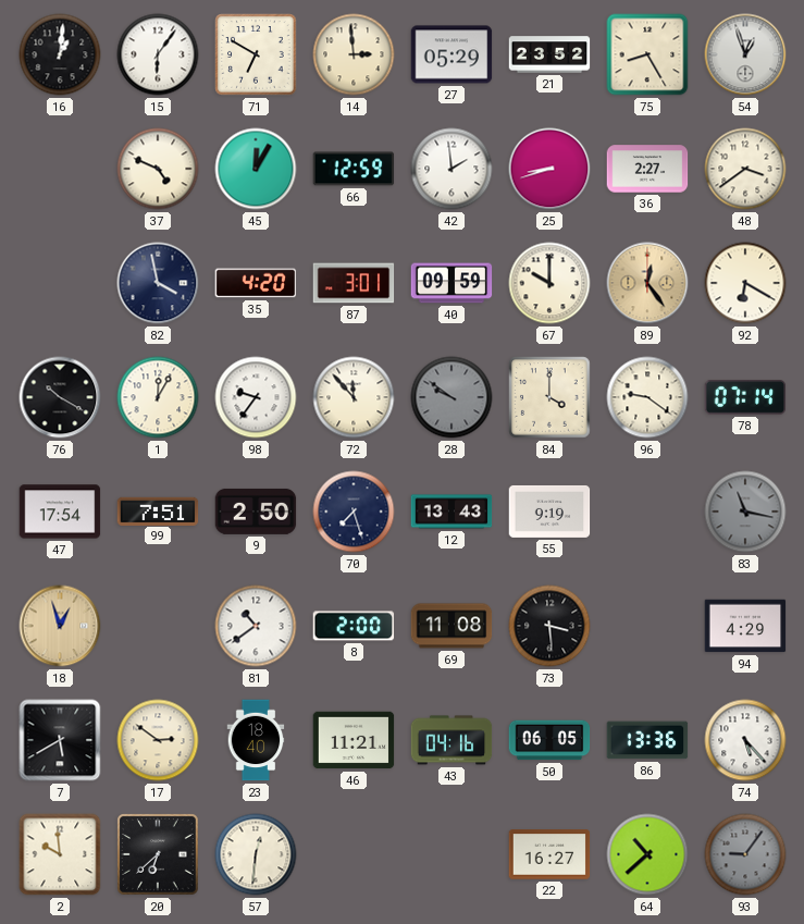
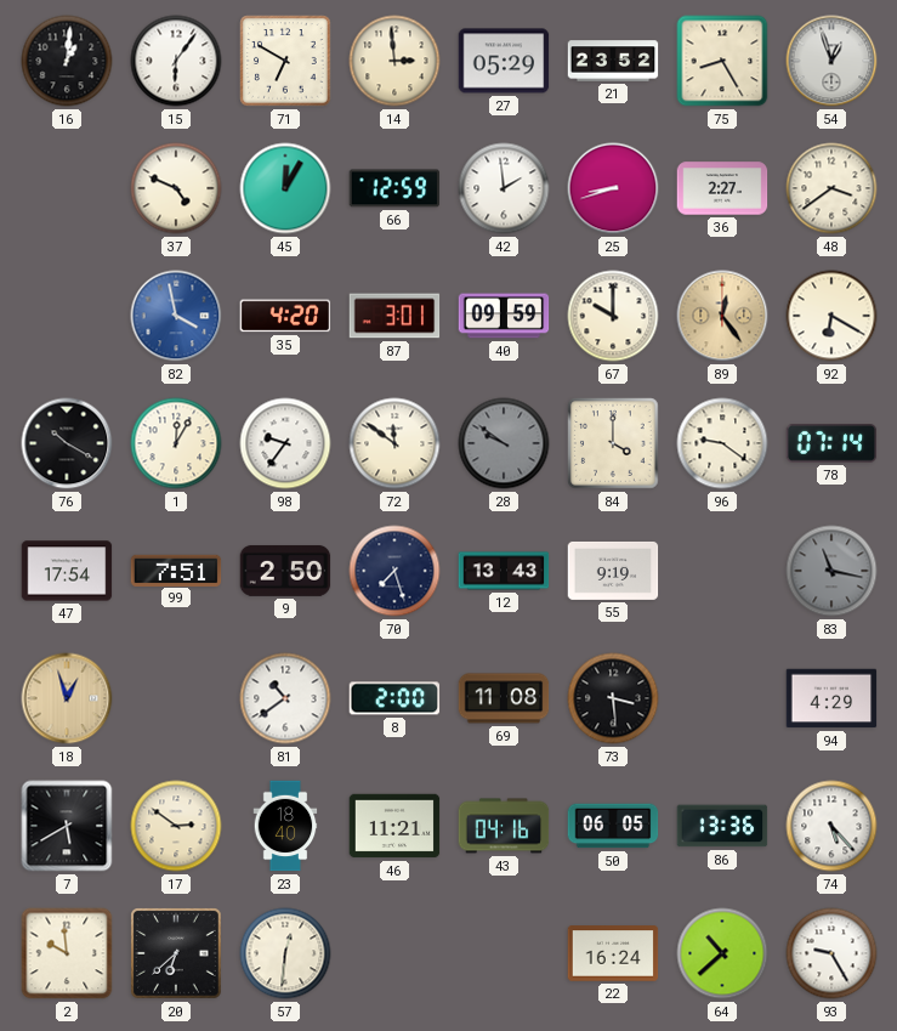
82 dial: navy -> blue (176, 316)
72: 11:53 -> 11:51 (394, 443)
22: 16:27 -> 16:24 (613, 953)
93: 9:06 -> 9:25 (831, 953)
93 dial: grey -> white (831, 953)
